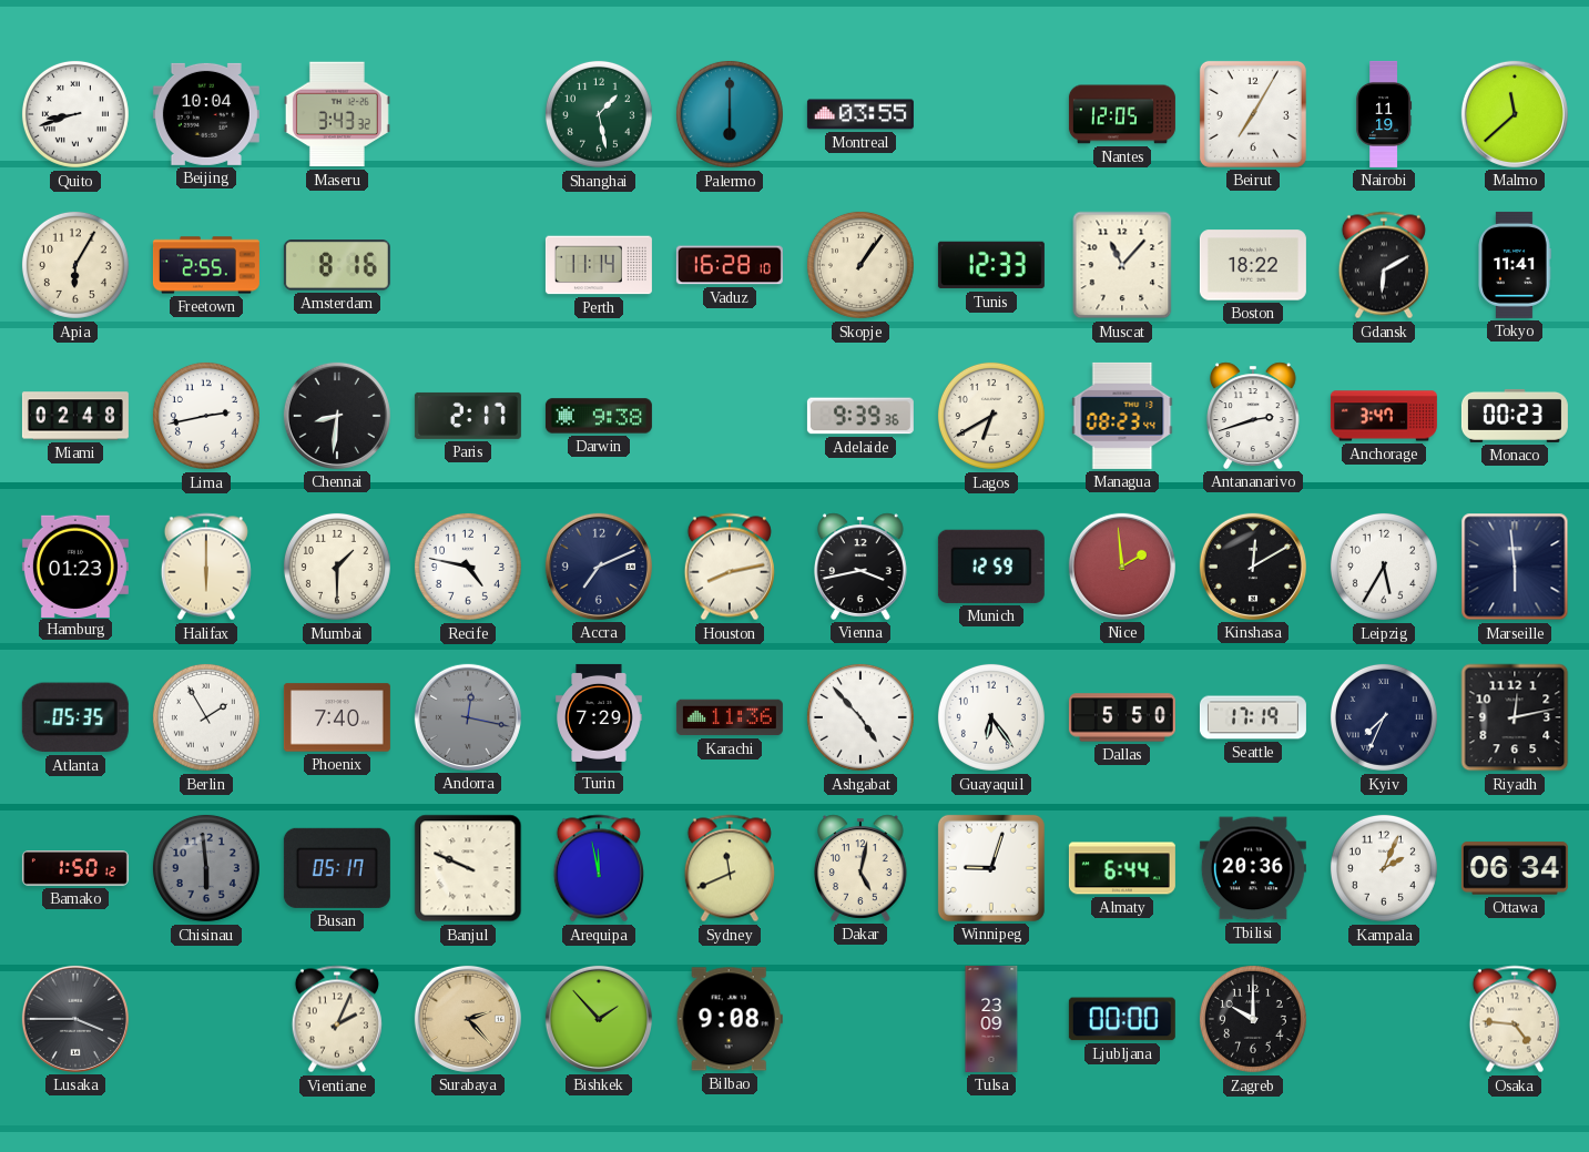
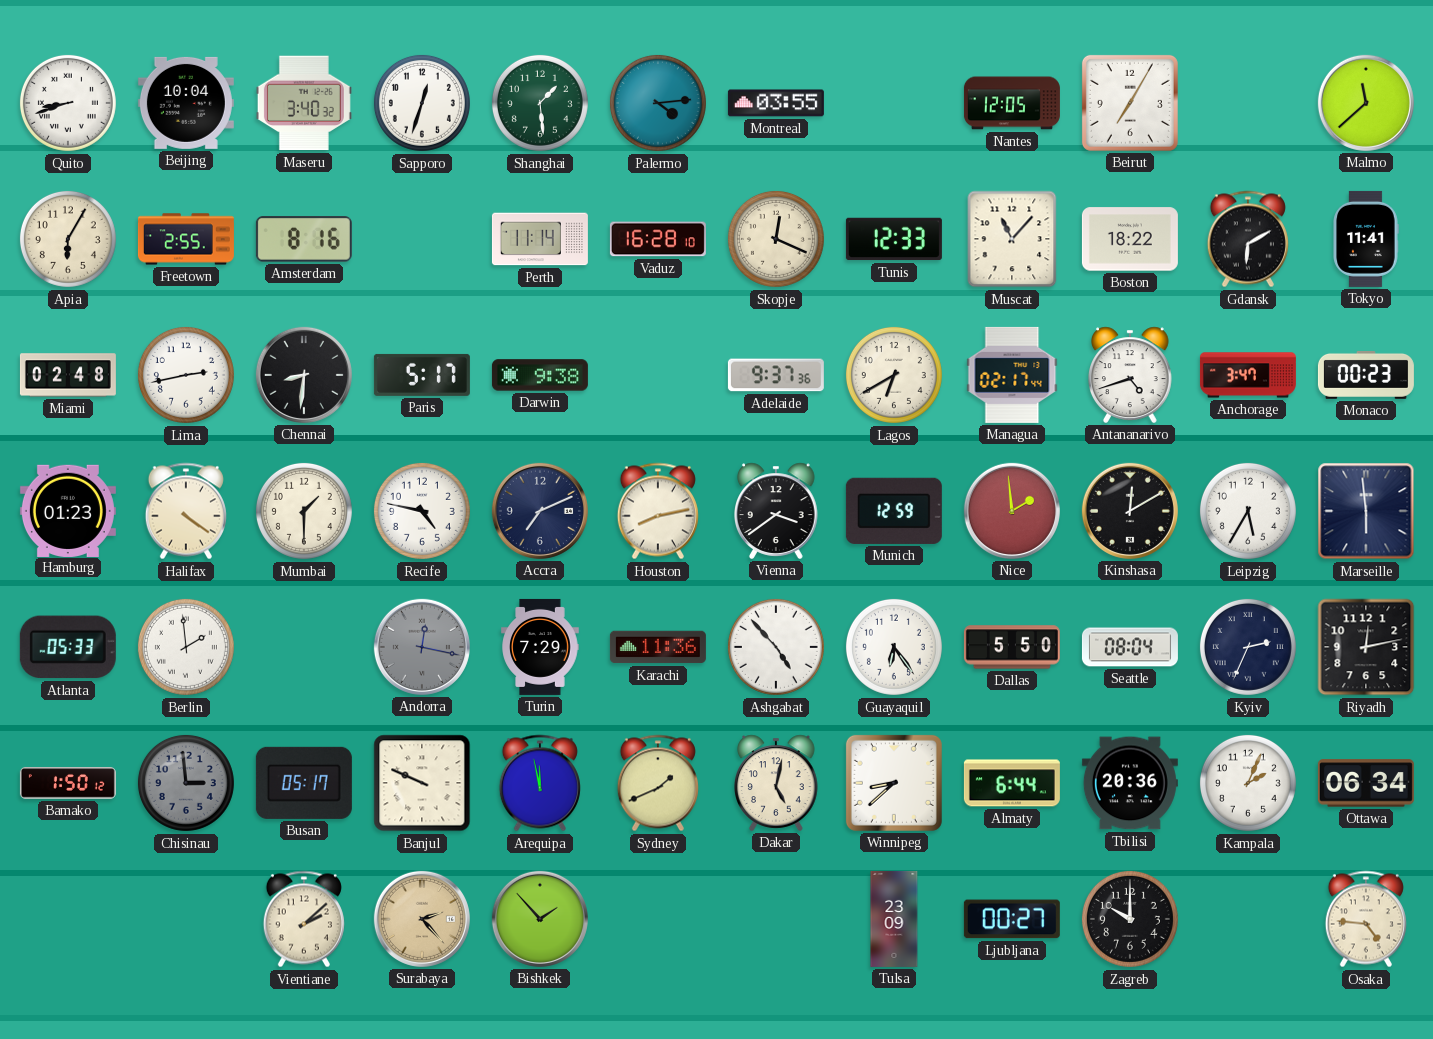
Maseru: 3:43 -> 3:40 (304, 103)
Sapporo: none -> 12:33 (422, 103)
Shanghai: 1:28 -> 1:29 (540, 103)
Palermo: 6:00 -> 4:14 (658, 103)
Nairobi: 11:19 -> none (1384, 114)
Skopje: 1:06 -> 12:19 (776, 239)
Paris: 2:17 -> 5:17 (422, 375)
Adelaide: 9:39 -> 9:37 (776, 375)
Managua: 08:23 -> 02:17 (1012, 375)
Antananarivo: 2:42 -> 4:42 (1131, 375)
Halifax: 6:00 -> 4:21 (186, 511)
Vienna: 3:43 -> 3:39 (777, 511)
Atlanta: 05:35 -> 05:33 (68, 647)
Berlin: 1:55 -> 1:59 (186, 647)
Phoenix: 7:40 -> none (337, 717)
Seattle: 17:19 -> 08:04 (1130, 647)
Kyiv: 7:34 -> 2:34 (1248, 647)
Chisinau: 5:59 -> 2:59 (186, 783)
Sydney: 11:41 -> 1:41 (658, 783)
Winnipeg: 9:03 -> 8:38 (894, 783)
Lusaka: 3:45 -> none (75, 1019)
Vientiane: 2:04 -> 2:08 (304, 919)
Bilbao: 9:08 -> none (730, 1019)
Ljubljana: 00:00 -> 00:27 (1012, 919)
